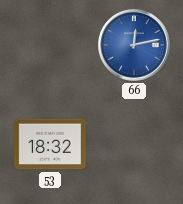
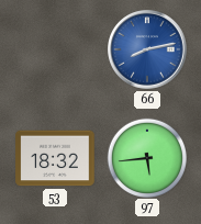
66: 12:13 -> 8:13 (147, 49)
97: none -> 5:44 (146, 157)
